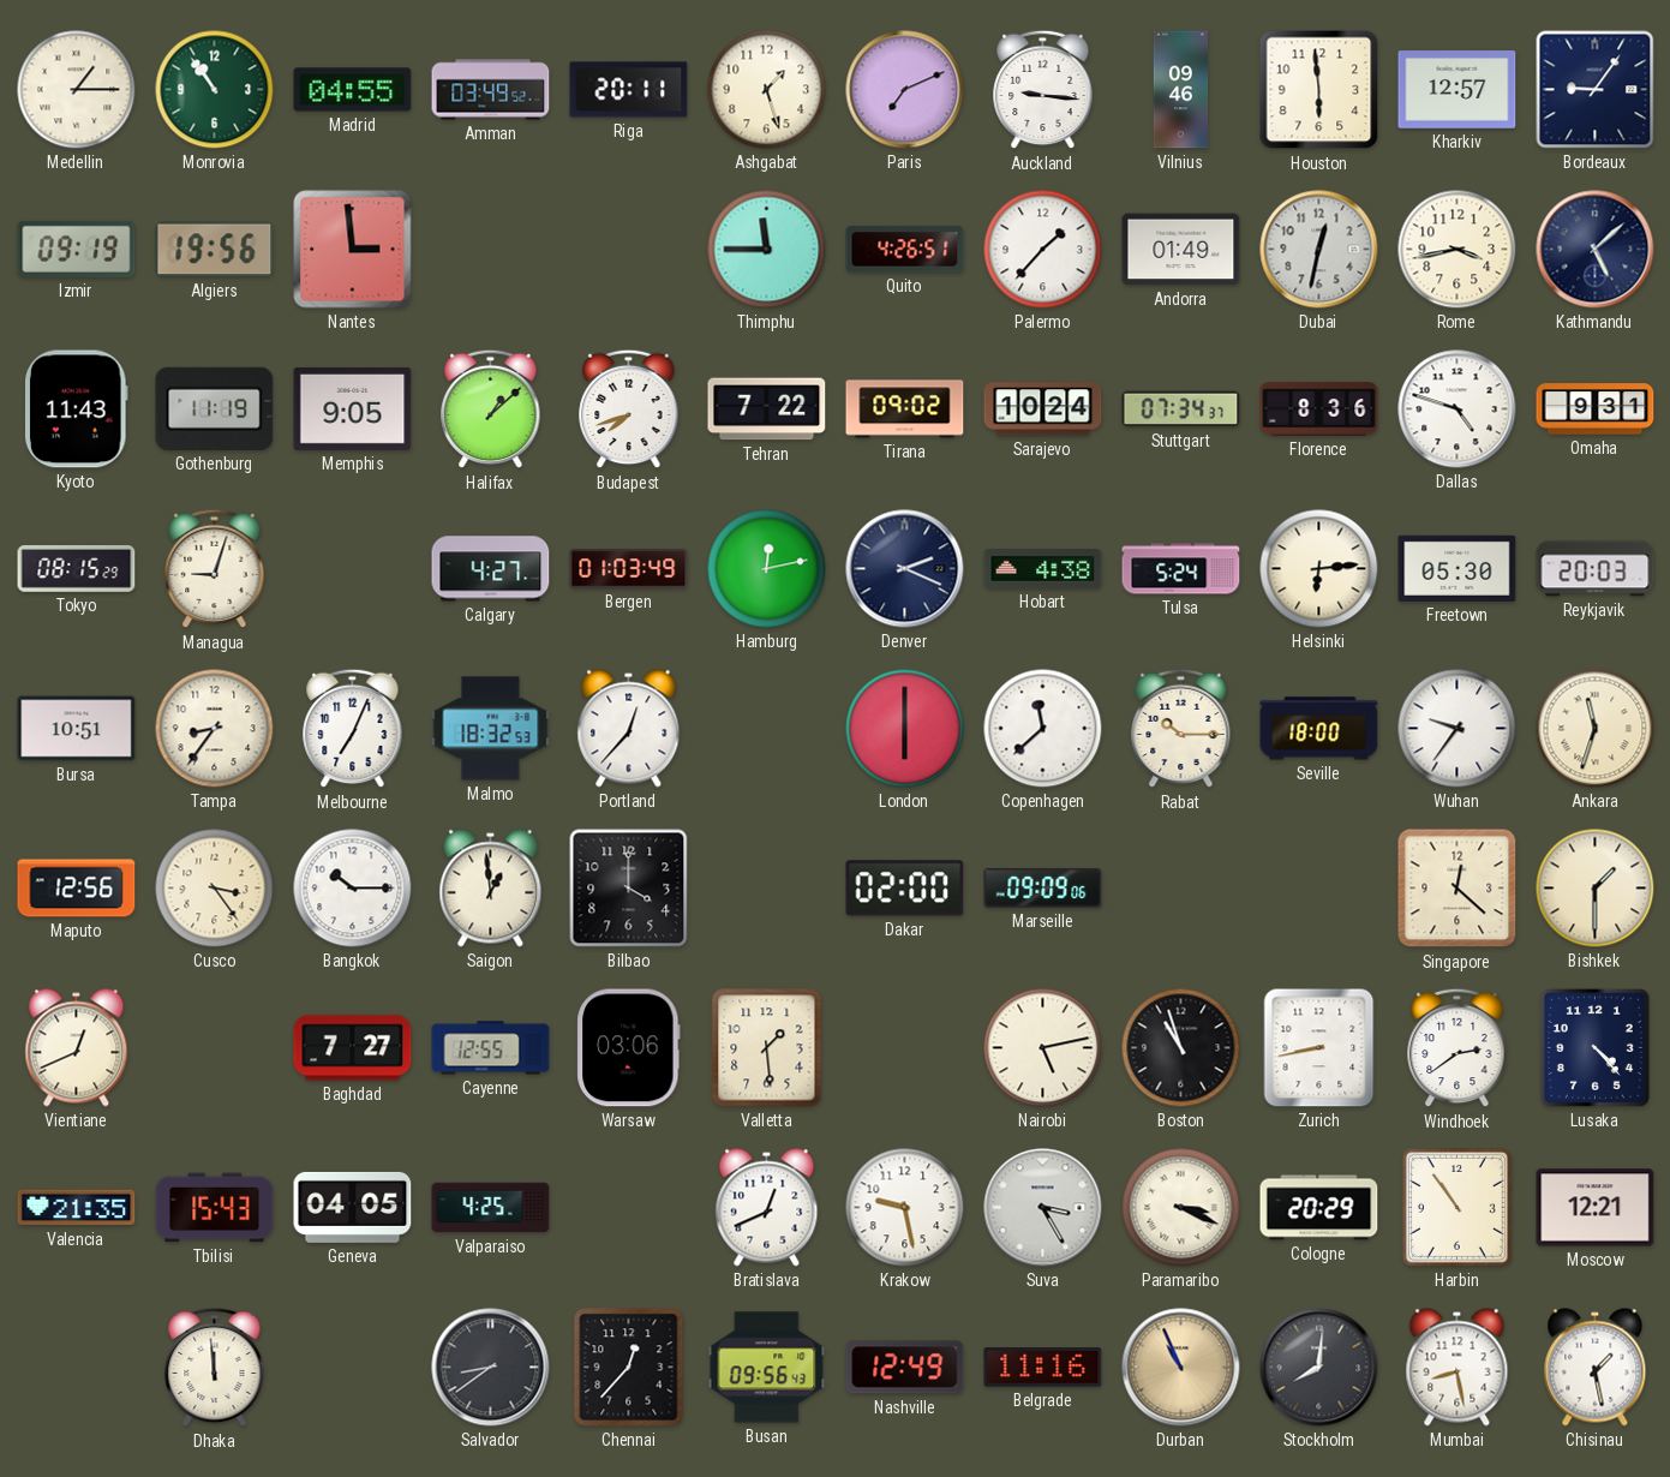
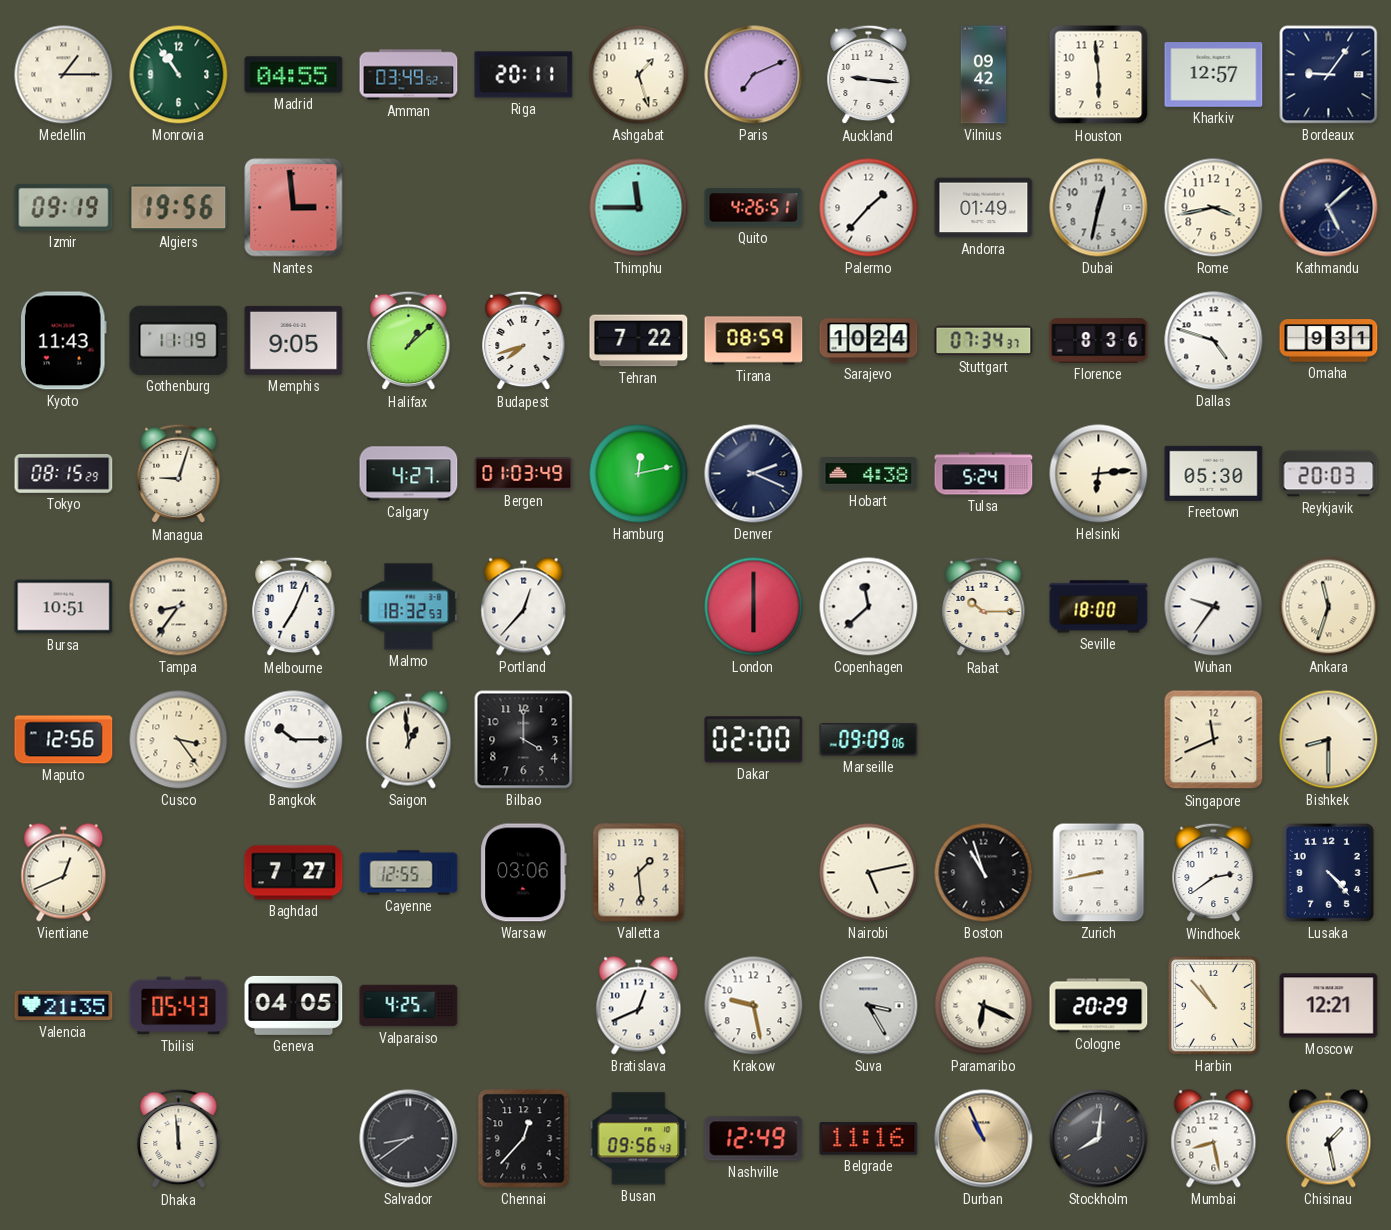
Vilnius: 09:46 -> 09:42 (984, 75)
Tirana: 09:02 -> 08:59 (754, 341)
Singapore: 12:22 -> 11:41 (1214, 740)
Bishkek: 1:30 -> 8:30 (1329, 740)
Tbilisi: 15:43 -> 05:43 (179, 1006)
Paramaribo: 3:19 -> 6:19 (984, 1006)
Harbin: 10:54 -> 10:53 (1213, 1005)
